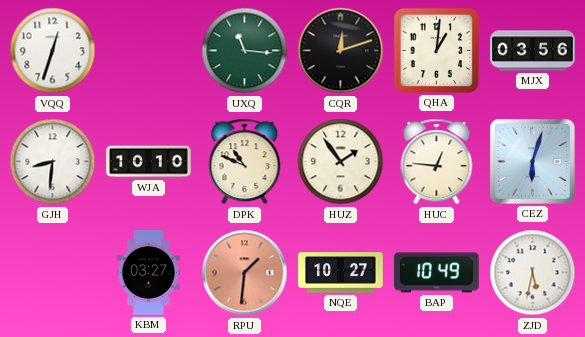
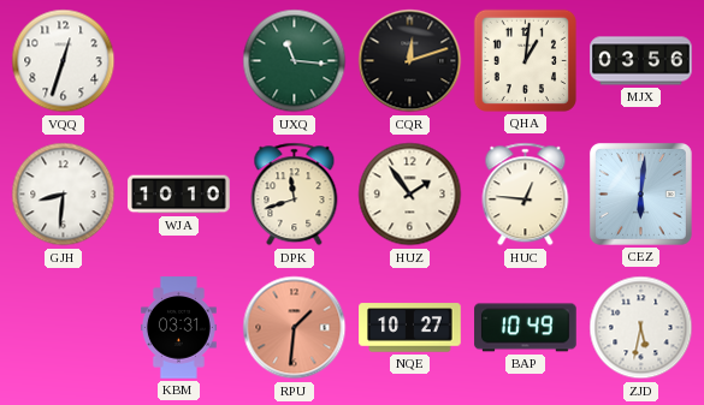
DPK: 10:49 -> 11:42 (295, 195)
CEZ: 6:03 -> 6:01 (640, 193)
KBM: 03:27 -> 03:31 (178, 328)
